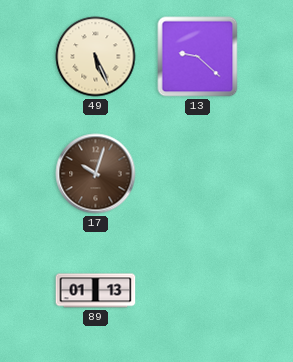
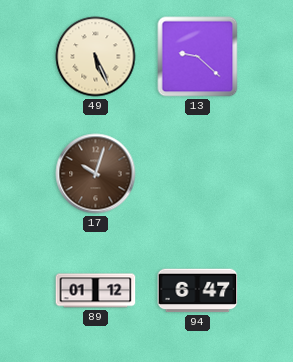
89: 01:13 -> 01:12 (96, 291)
94: none -> 6:47 (198, 291)
